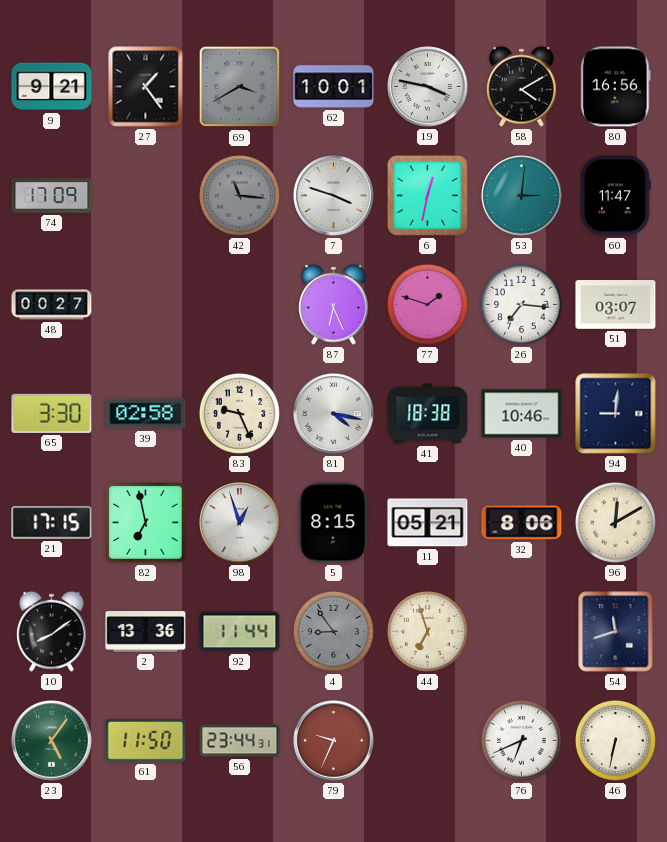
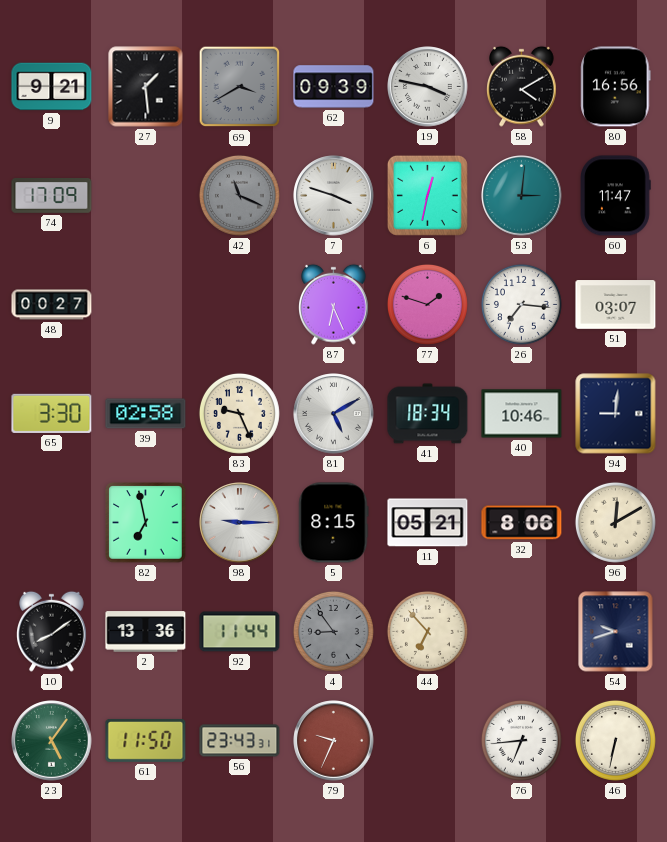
27: 1:24 -> 1:29 (146, 87)
62: 10:01 -> 09:39 (334, 87)
42: 11:16 -> 11:19 (239, 195)
81: 4:17 -> 5:10 (334, 414)
41: 18:38 -> 18:34 (428, 414)
21: 17:15 -> none (52, 523)
98: 12:57 -> 9:15 (240, 523)
44: 6:57 -> 6:53 (427, 631)
54: 11:42 -> 9:42 (616, 632)
56: 23:44 -> 23:43 (240, 741)
76: 6:41 -> 6:44 (521, 740)
